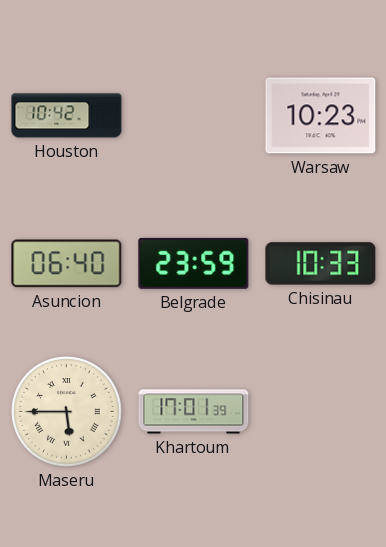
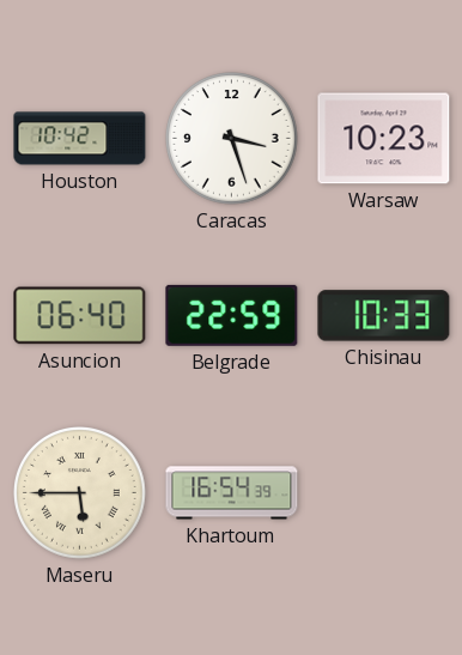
Caracas: none -> 3:27 (232, 139)
Belgrade: 23:59 -> 22:59 (232, 315)
Khartoum: 17:01 -> 16:54 (232, 493)
